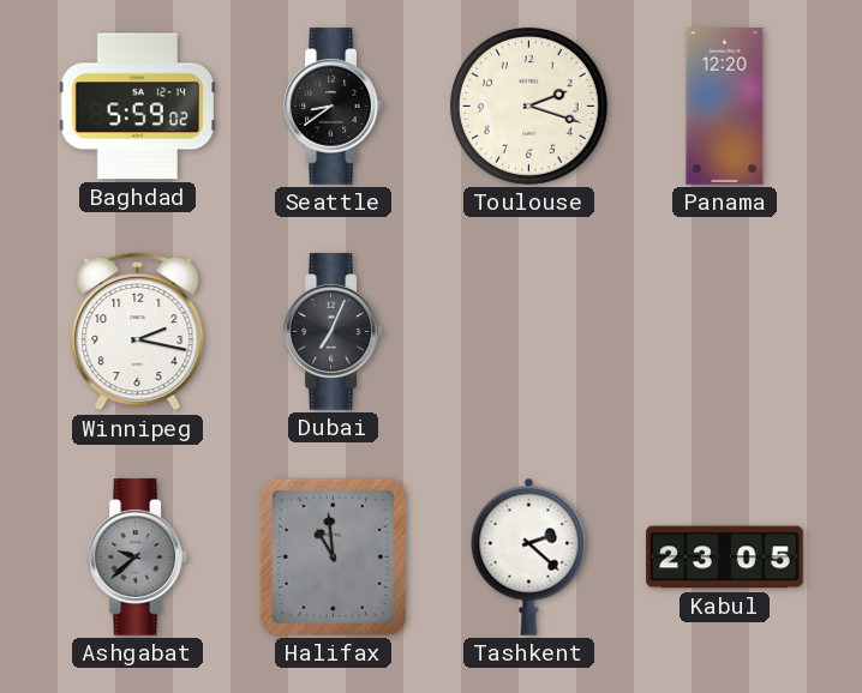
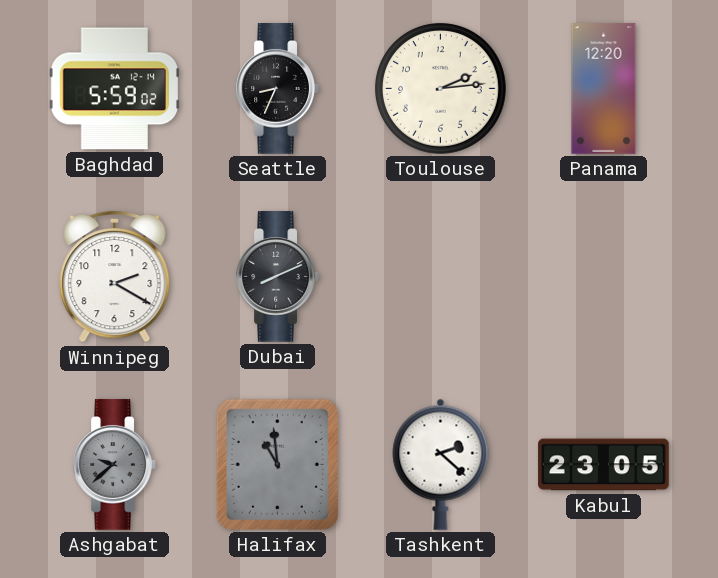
Seattle: 8:39 -> 8:34 (278, 89)
Toulouse: 2:18 -> 2:14 (440, 88)
Winnipeg: 2:17 -> 2:20 (115, 277)
Dubai: 7:04 -> 8:11 (278, 277)
